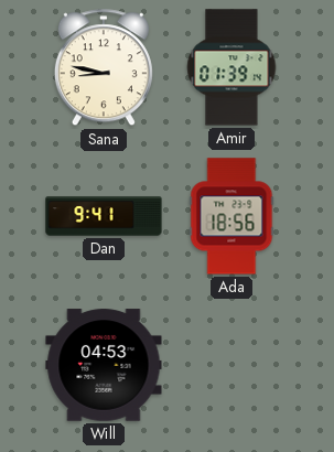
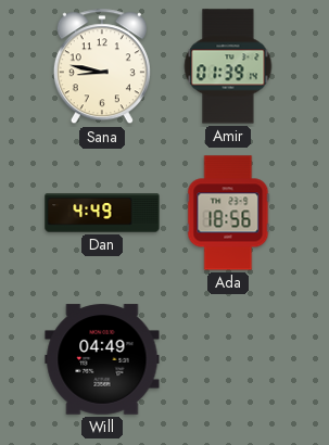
Dan: 9:41 -> 4:49 (102, 213)
Will: 04:53 -> 04:49 (102, 359)
